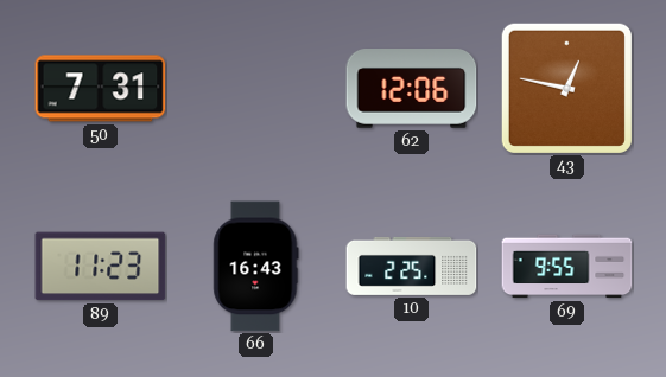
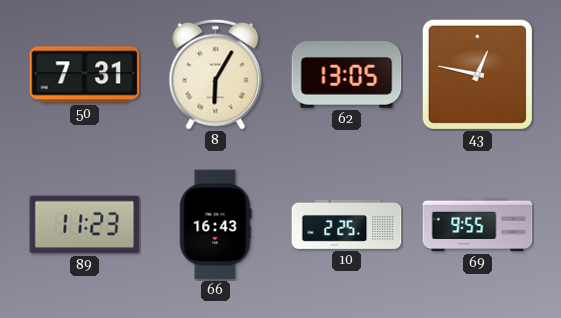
8: none -> 6:05 (216, 74)
62: 12:06 -> 13:05 (347, 75)
